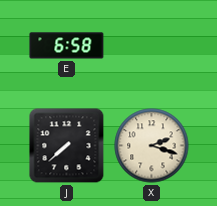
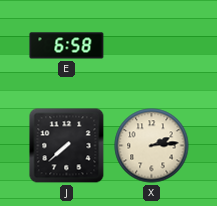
X: 2:18 -> 2:14 (152, 146)
